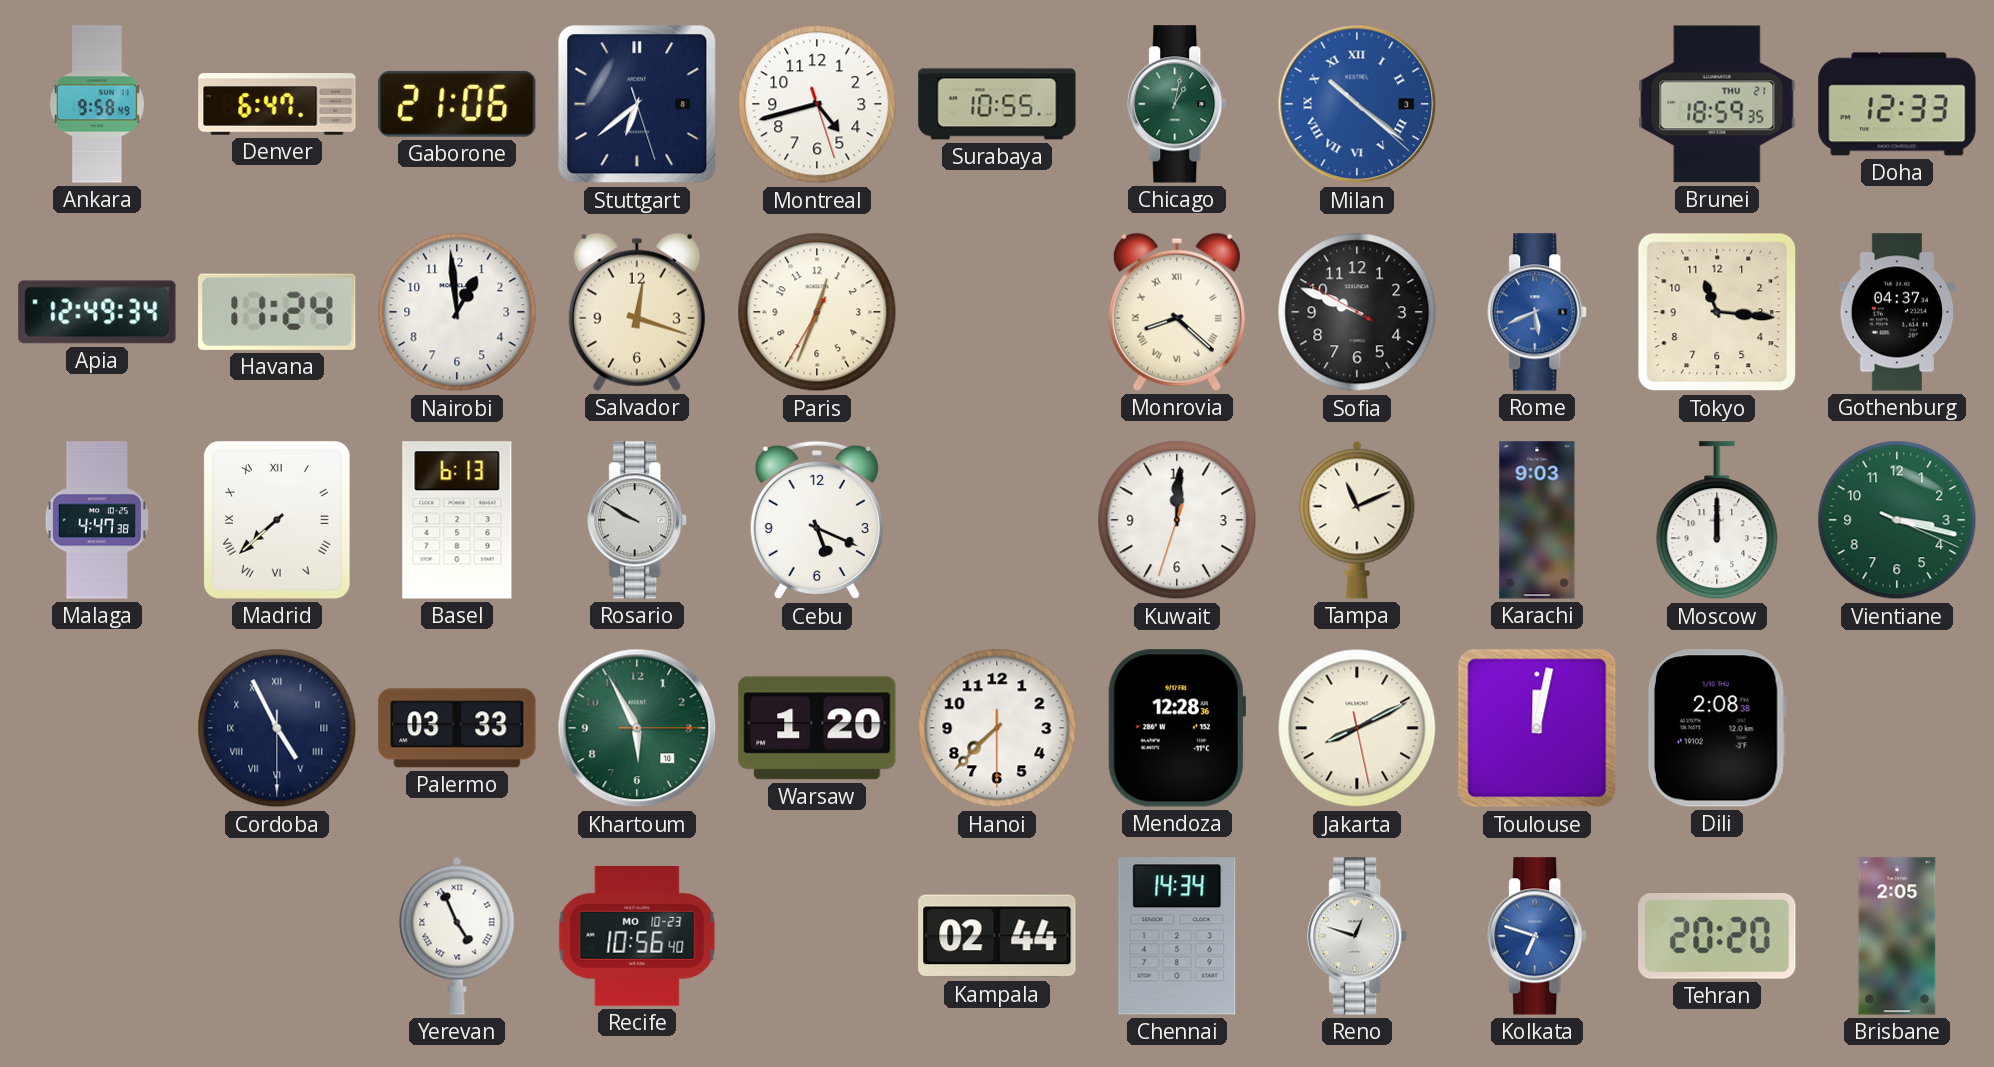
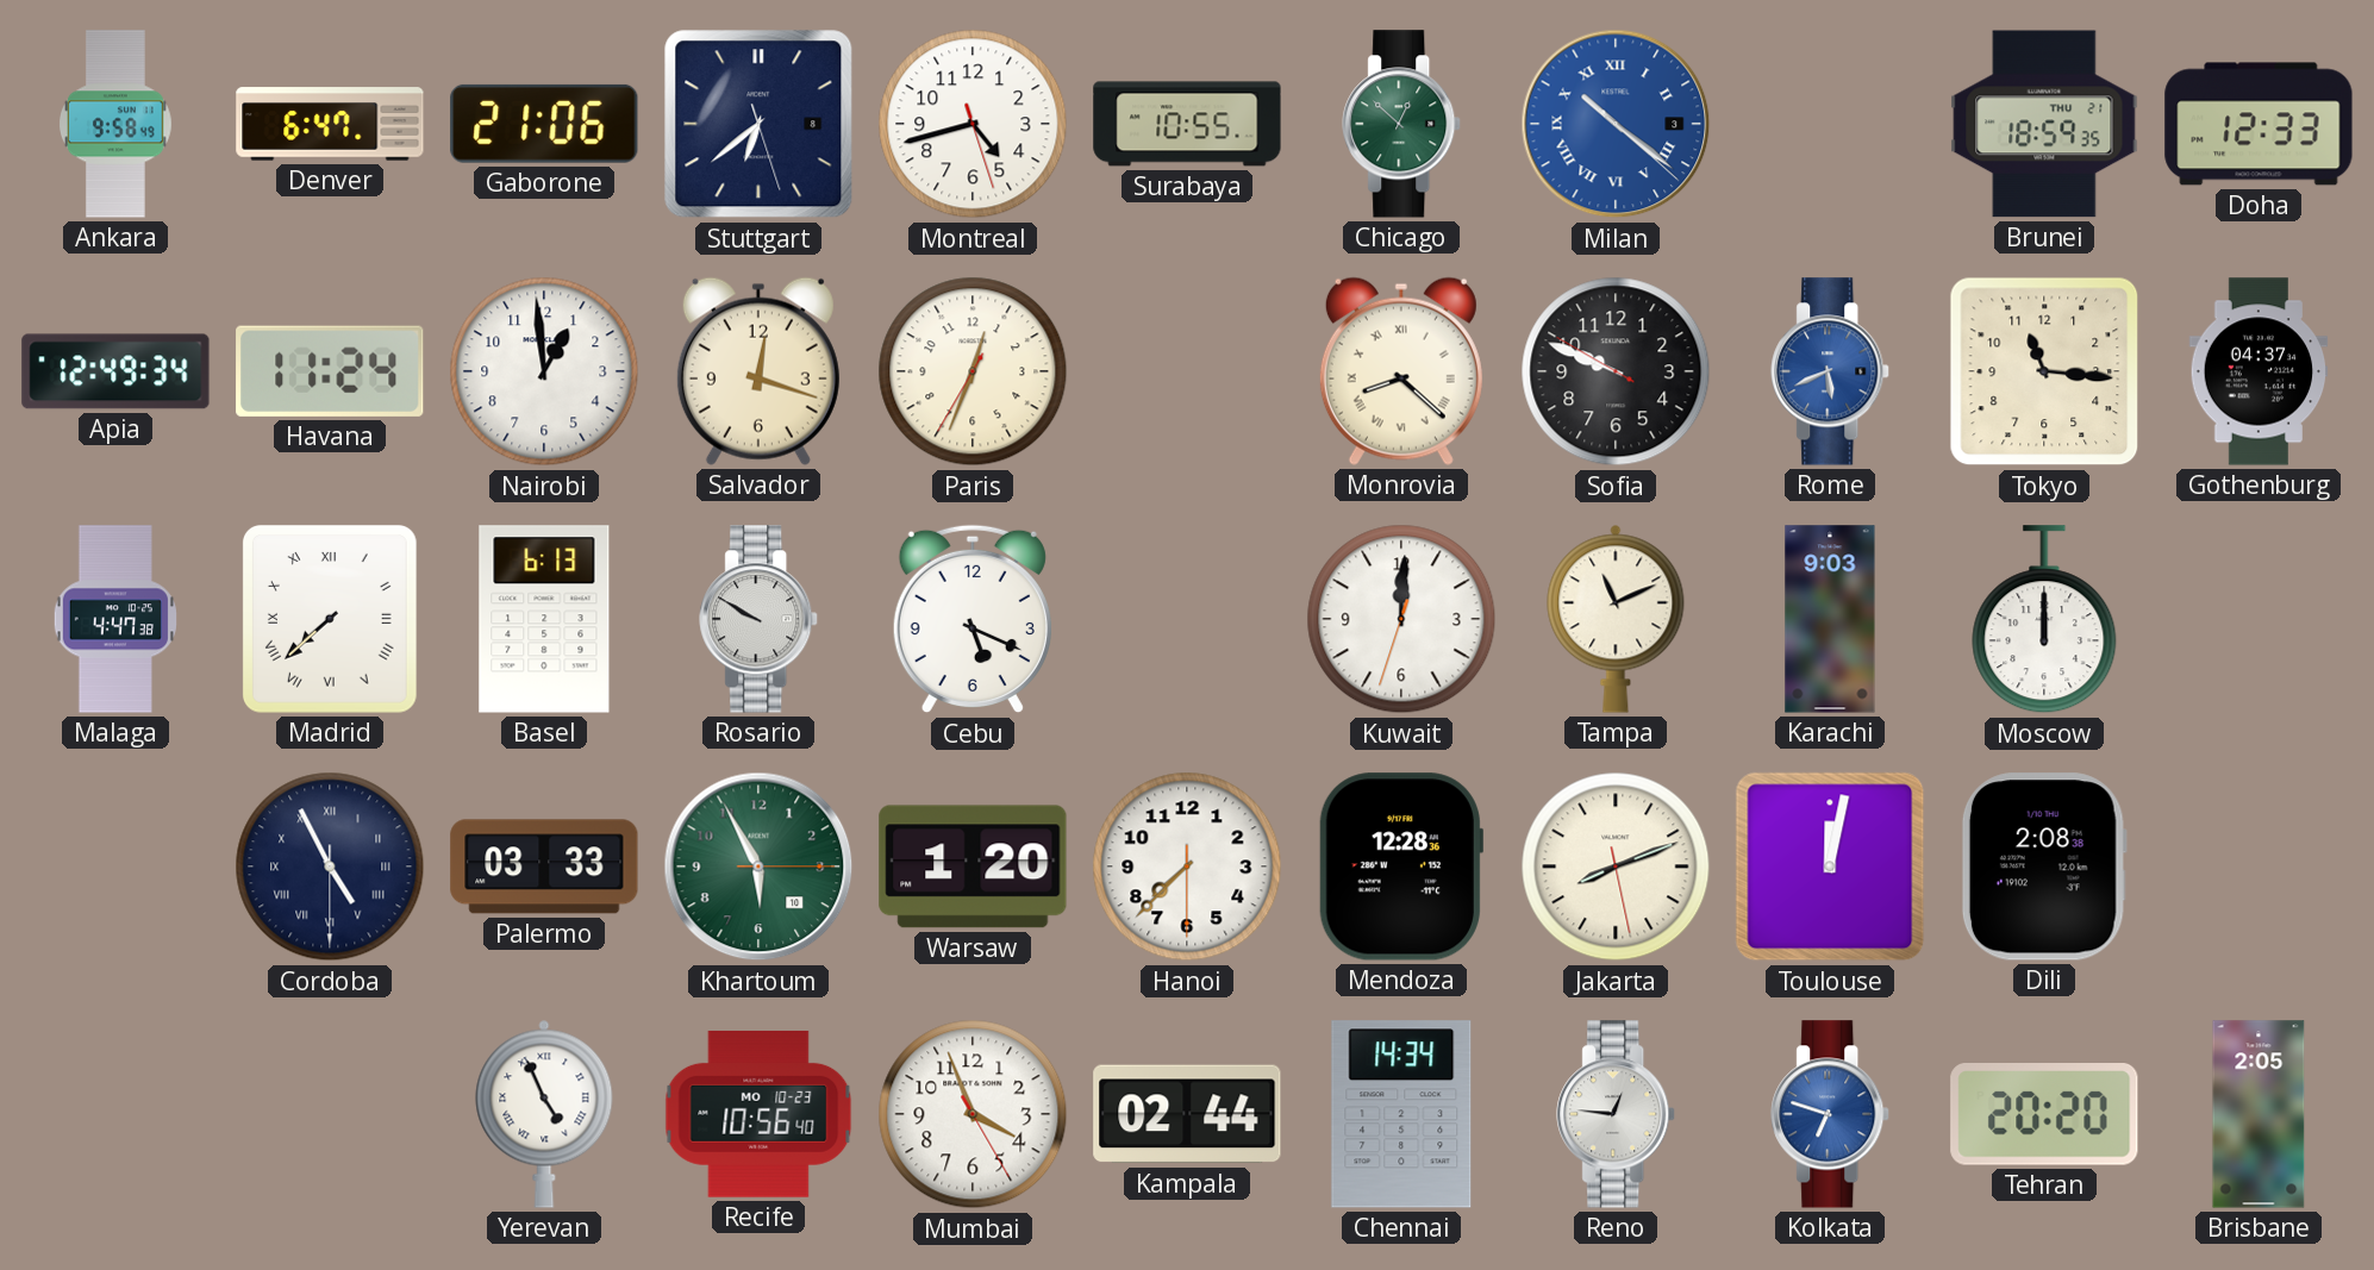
Chicago: 1:02 -> 12:52 (1402, 124)
Vientiane: 3:17 -> none (1897, 520)
Jakarta: 8:10 -> 8:11 (1616, 867)
Mumbai: none -> 3:56 (973, 1114)
Reno: 12:48 -> 12:46 (1617, 1114)
